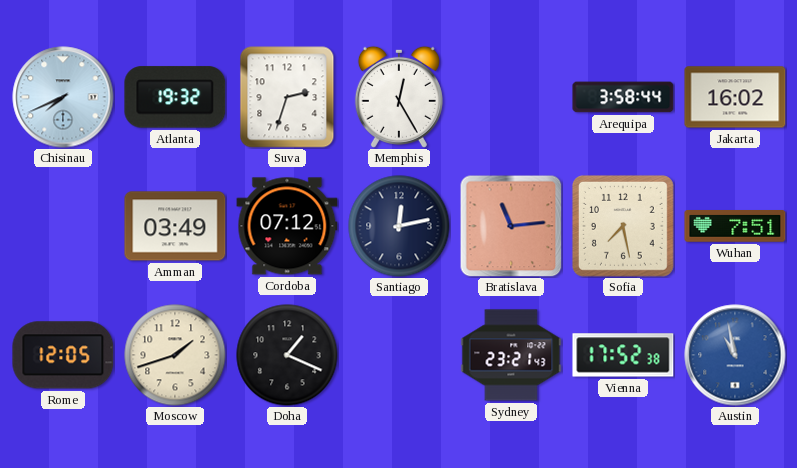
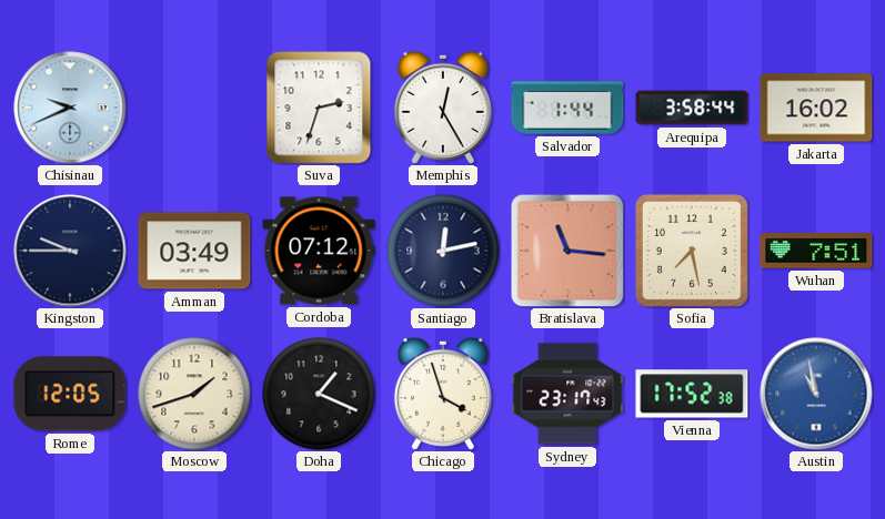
Chisinau: 7:41 -> 9:41 (70, 108)
Atlanta: 19:32 -> none (175, 97)
Salvador: none -> 1:44 (567, 108)
Kingston: none -> 9:45 (70, 251)
Bratislava: 11:14 -> 11:16 (567, 251)
Chicago: none -> 3:57 (443, 394)
Sydney: 23:21 -> 23:17 (567, 394)
